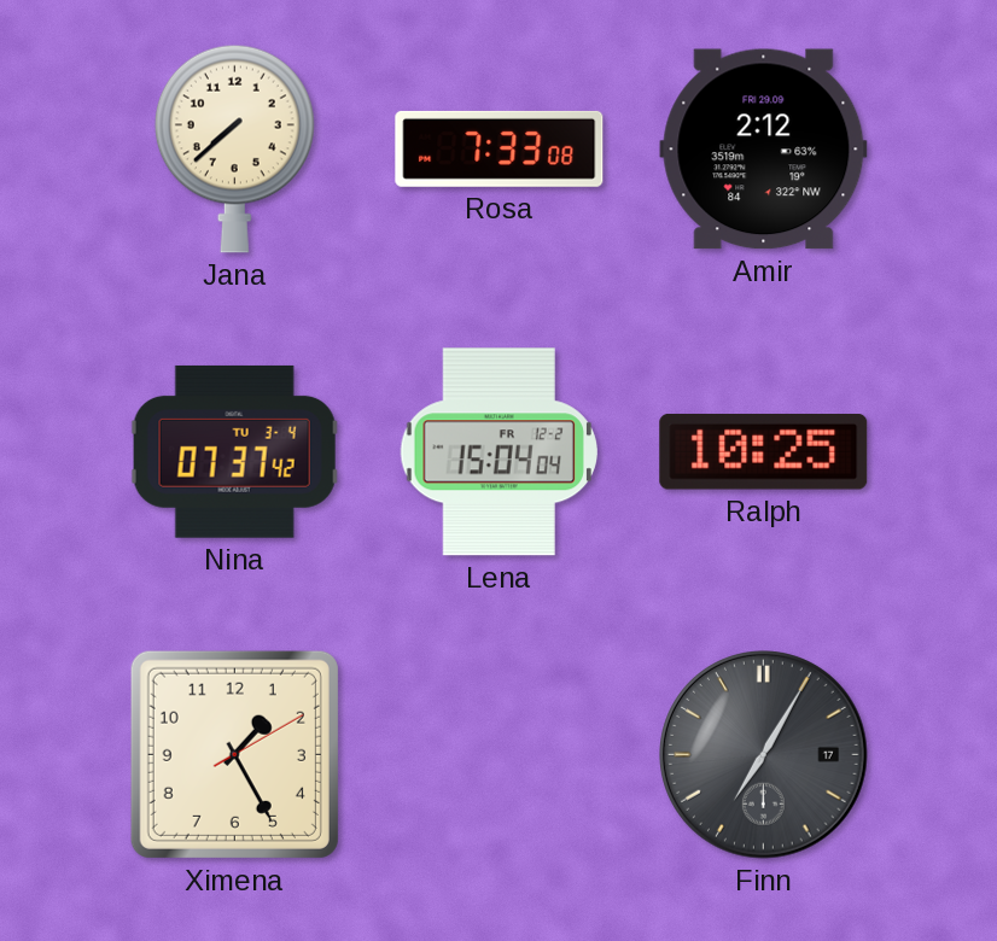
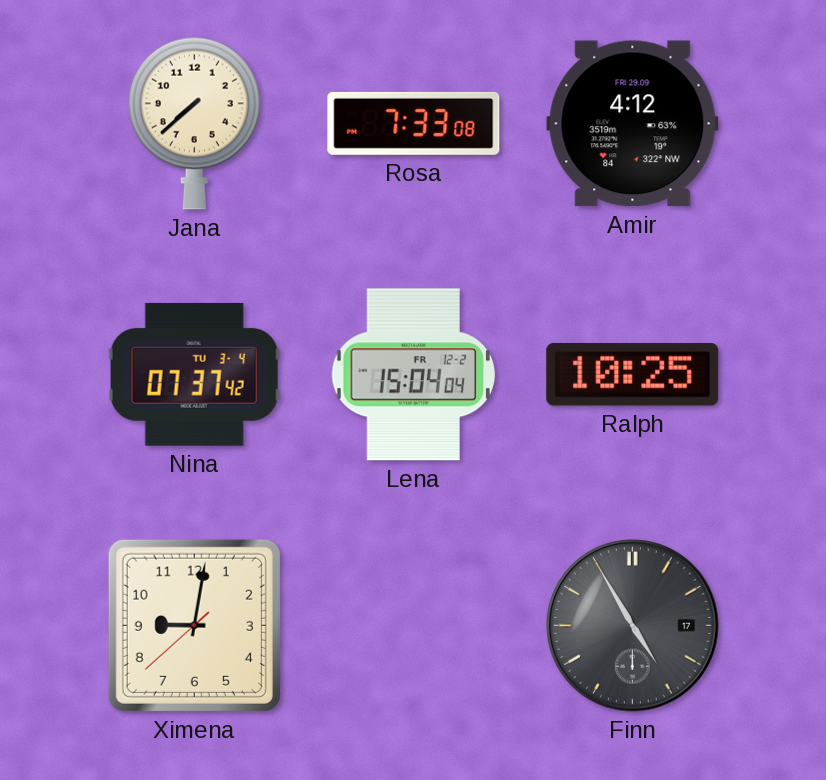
Amir: 2:12 -> 4:12 (633, 124)
Ximena: 1:25 -> 9:01 (194, 625)
Finn: 7:05 -> 4:55 (633, 626)
